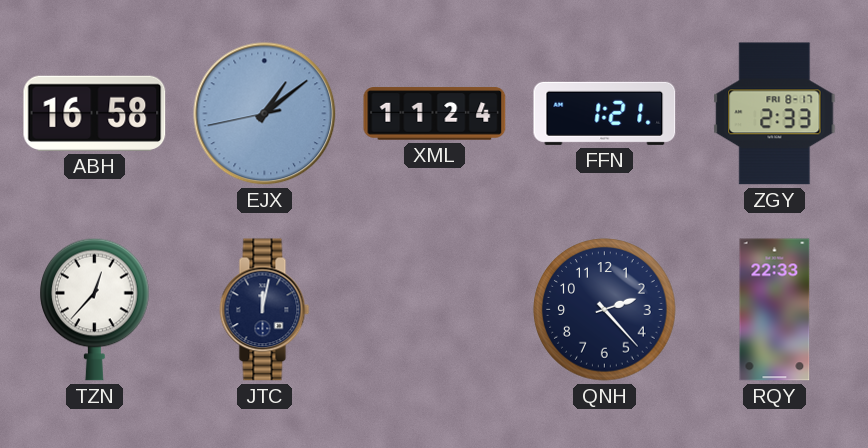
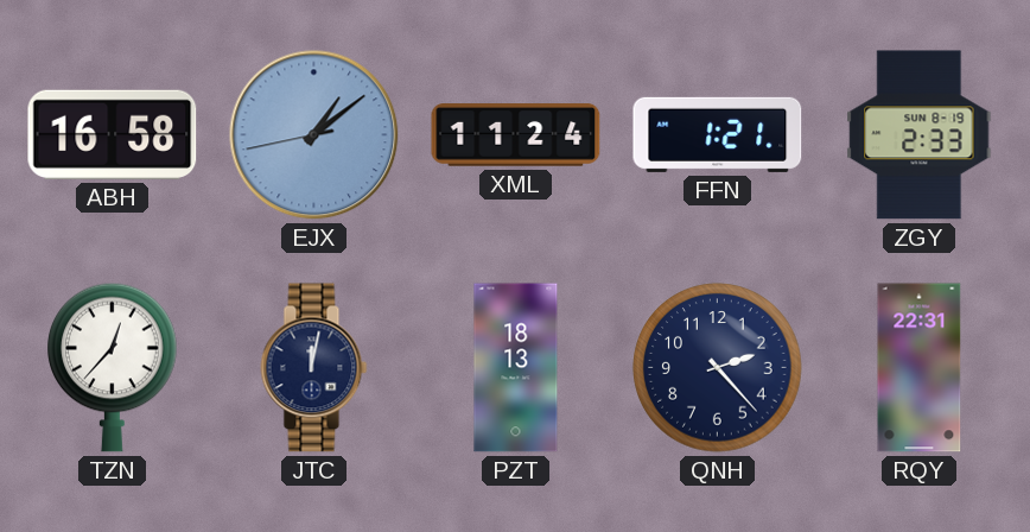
ZGY date: FRI 8-17 -> SUN 8-19 (920, 135)
PZT: none -> 18:13 (516, 368)
RQY: 22:33 -> 22:31 (920, 368)
